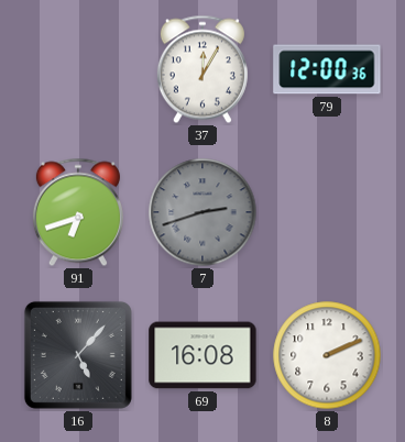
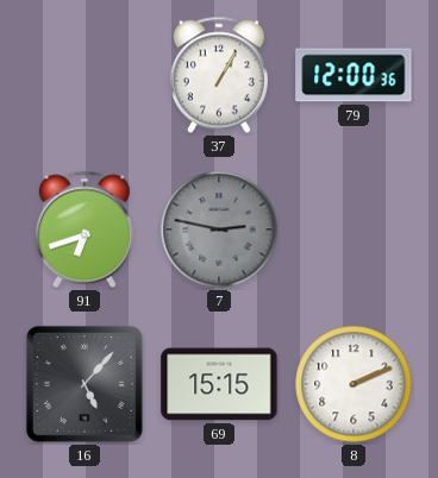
37: 12:05 -> 1:05 (219, 75)
7: 2:42 -> 2:47 (219, 229)
69: 16:08 -> 15:15 (219, 384)
